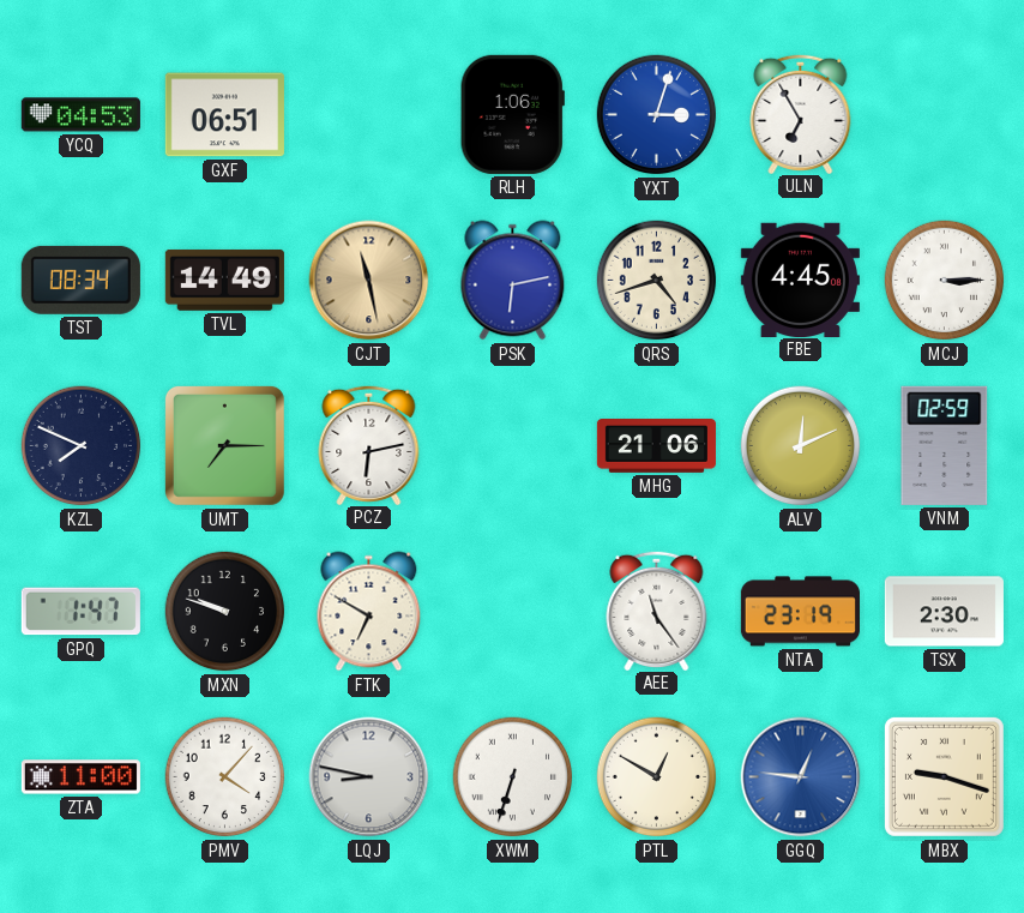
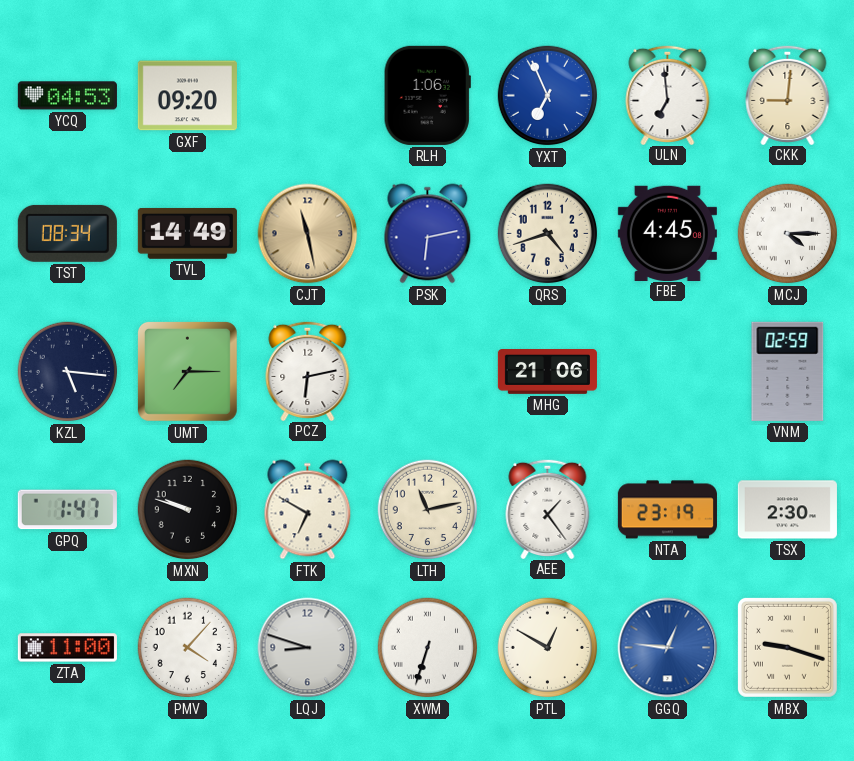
GXF: 06:51 -> 09:20 (187, 96)
YXT: 3:03 -> 6:56 (548, 96)
ULN: 6:55 -> 6:59 (668, 94)
CKK: none -> 9:01 (788, 94)
MCJ: 3:15 -> 4:15 (788, 234)
KZL: 7:49 -> 5:16 (68, 372)
ALV: 12:11 -> none (801, 446)
LTH: none -> 11:13 (428, 510)
AEE: 11:24 -> 1:24 (548, 508)
LQJ: 8:47 -> 8:48 (308, 648)
